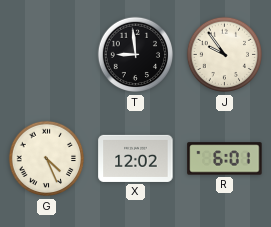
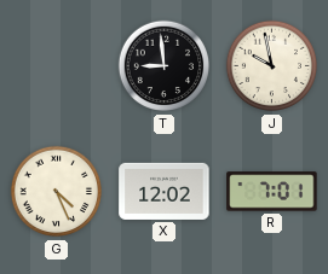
J: 9:54 -> 9:58 (272, 66)
R: 6:01 -> 7:01 (272, 192)
